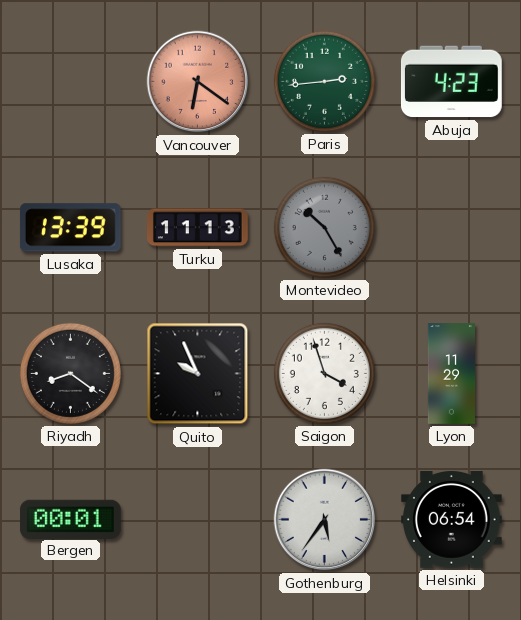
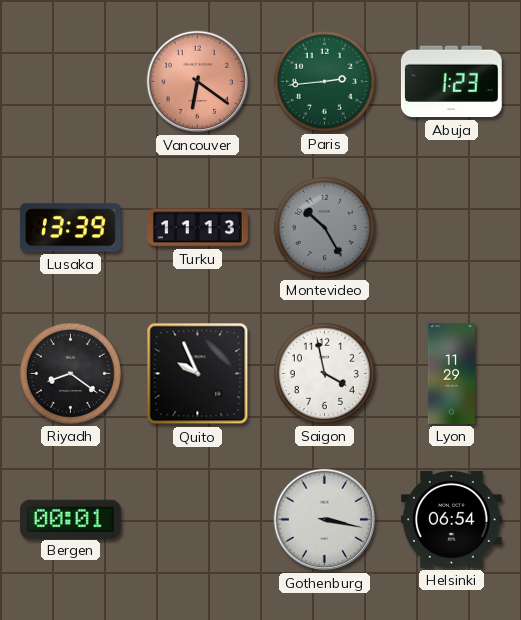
Abuja: 4:23 -> 1:23 (451, 82)
Saigon: 3:57 -> 3:58 (324, 373)
Gothenburg: 5:36 -> 3:17 (325, 520)
